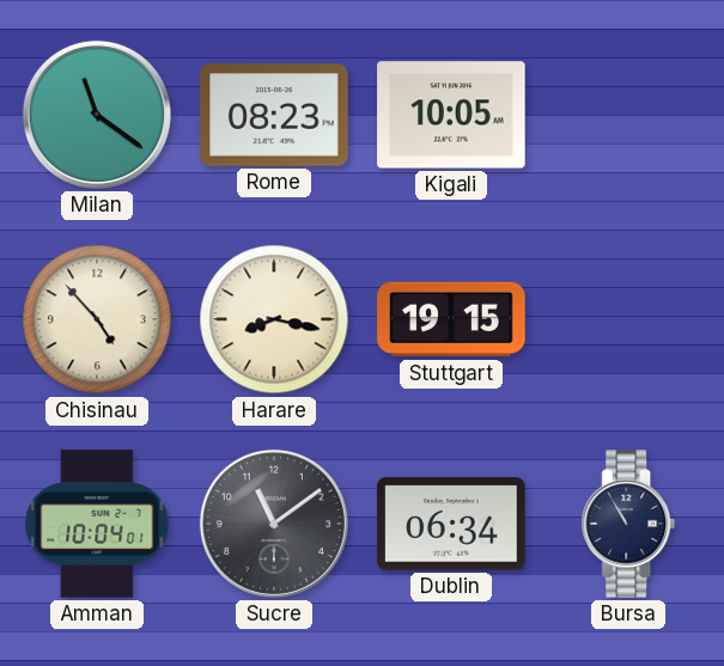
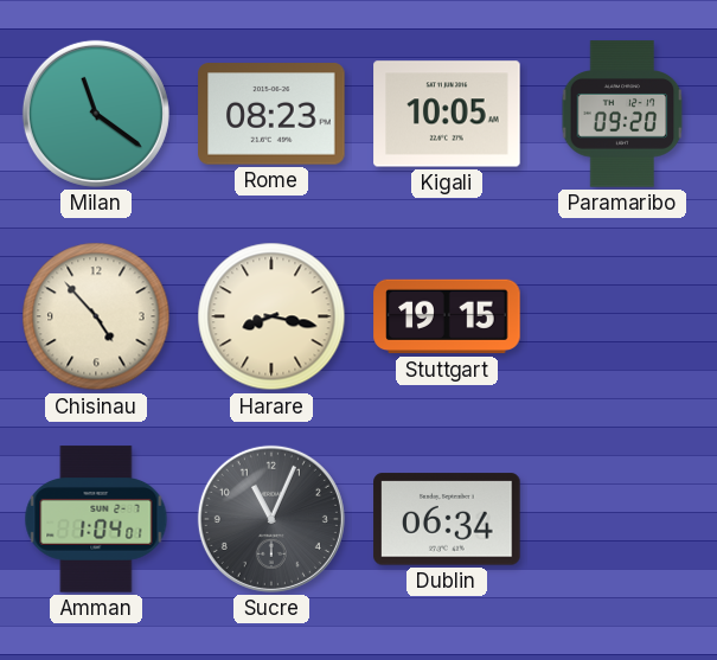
Paramaribo: none -> 09:20 (622, 114)
Amman: 10:04 -> 1:04 (96, 519)
Sucre: 11:09 -> 11:04 (271, 519)
Bursa: 10:55 -> none (628, 524)
